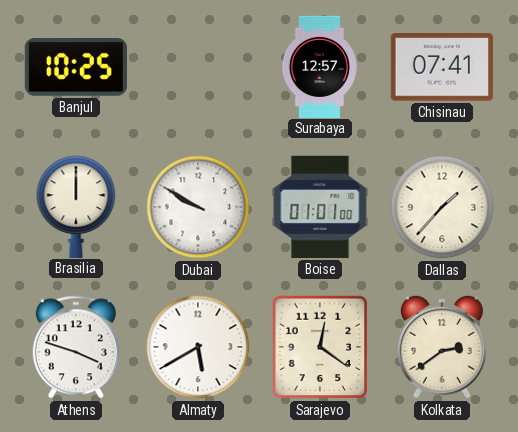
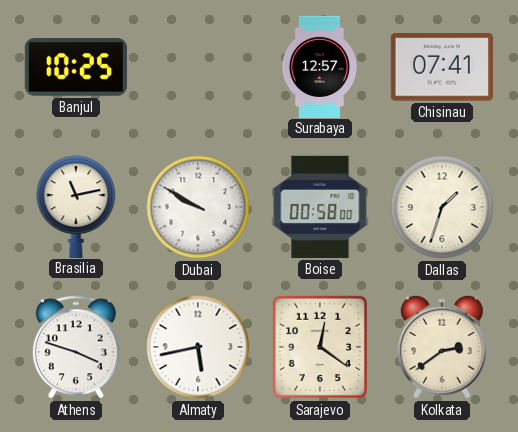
Brasilia: 12:00 -> 11:13 (76, 206)
Boise: 01:01 -> 00:58 (320, 207)
Dallas: 1:37 -> 1:33 (442, 207)
Almaty: 5:40 -> 5:43 (198, 347)
